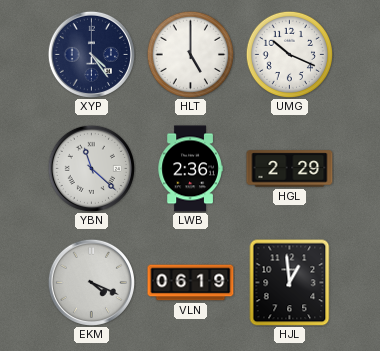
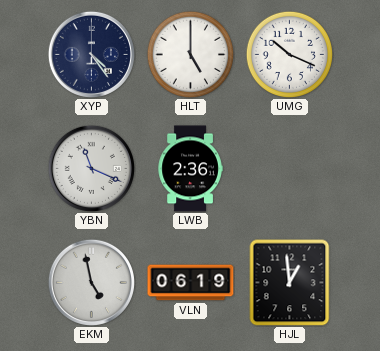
YBN: 11:22 -> 11:19 (91, 168)
HGL: 2:29 -> none (290, 169)
EKM: 4:19 -> 4:58 (91, 282)
